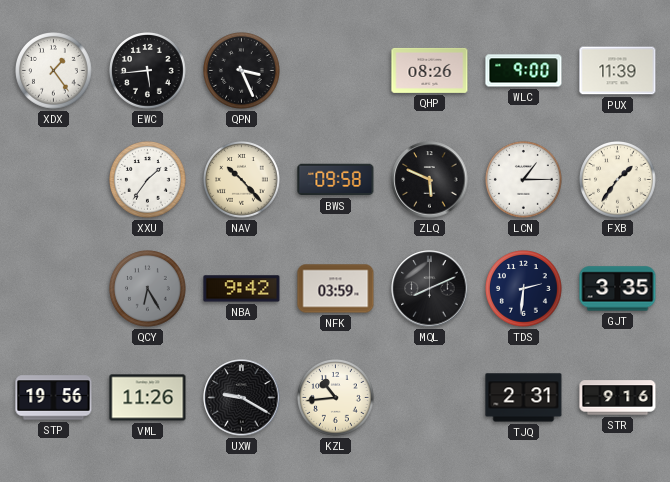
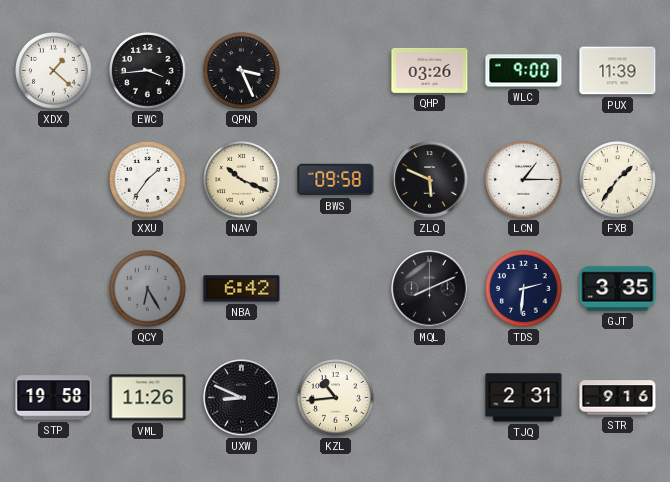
XDX: 1:24 -> 1:22 (54, 71)
EWC: 5:44 -> 3:44 (148, 71)
QHP: 08:26 -> 03:26 (430, 70)
NAV: 10:23 -> 10:19 (242, 180)
NBA: 9:42 -> 6:42 (242, 289)
NFK: 03:59 -> none (336, 289)
STP: 19:56 -> 19:58 (54, 398)
UXW: 9:20 -> 8:49 (242, 398)
